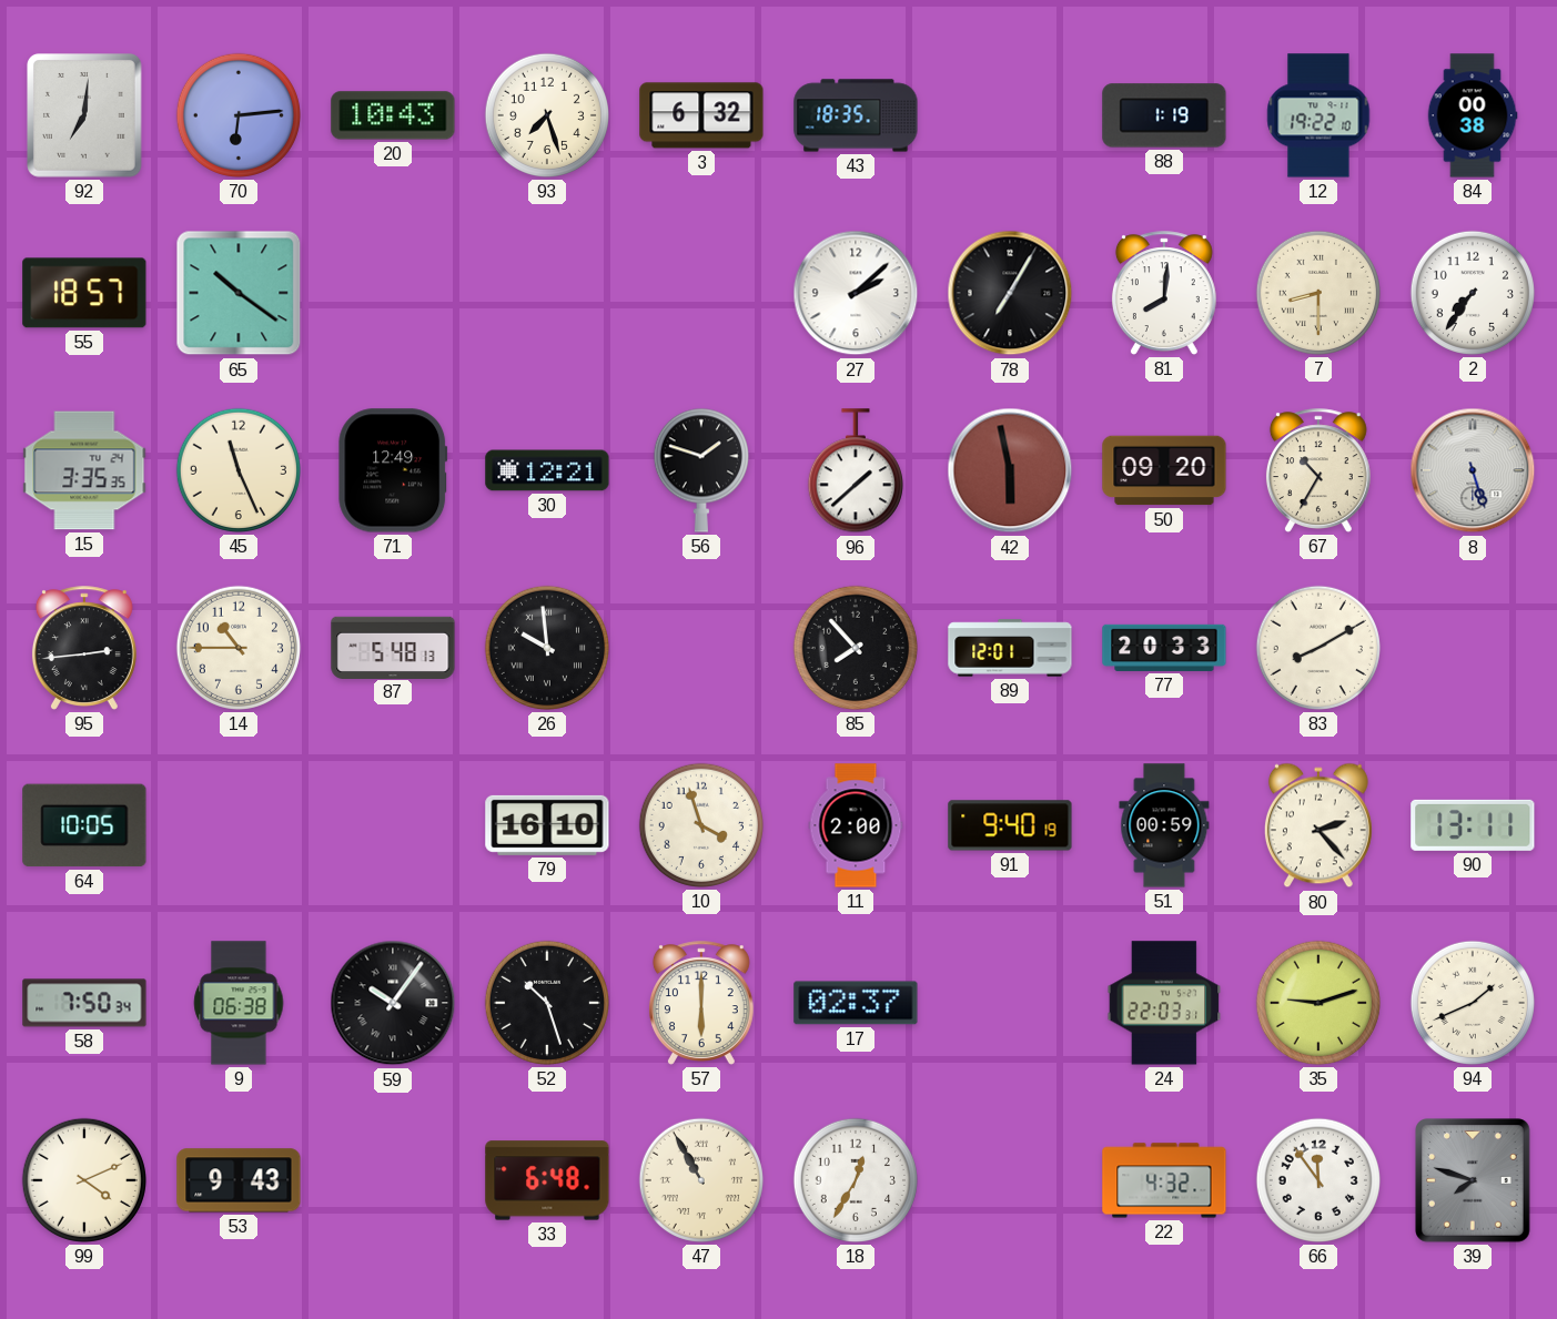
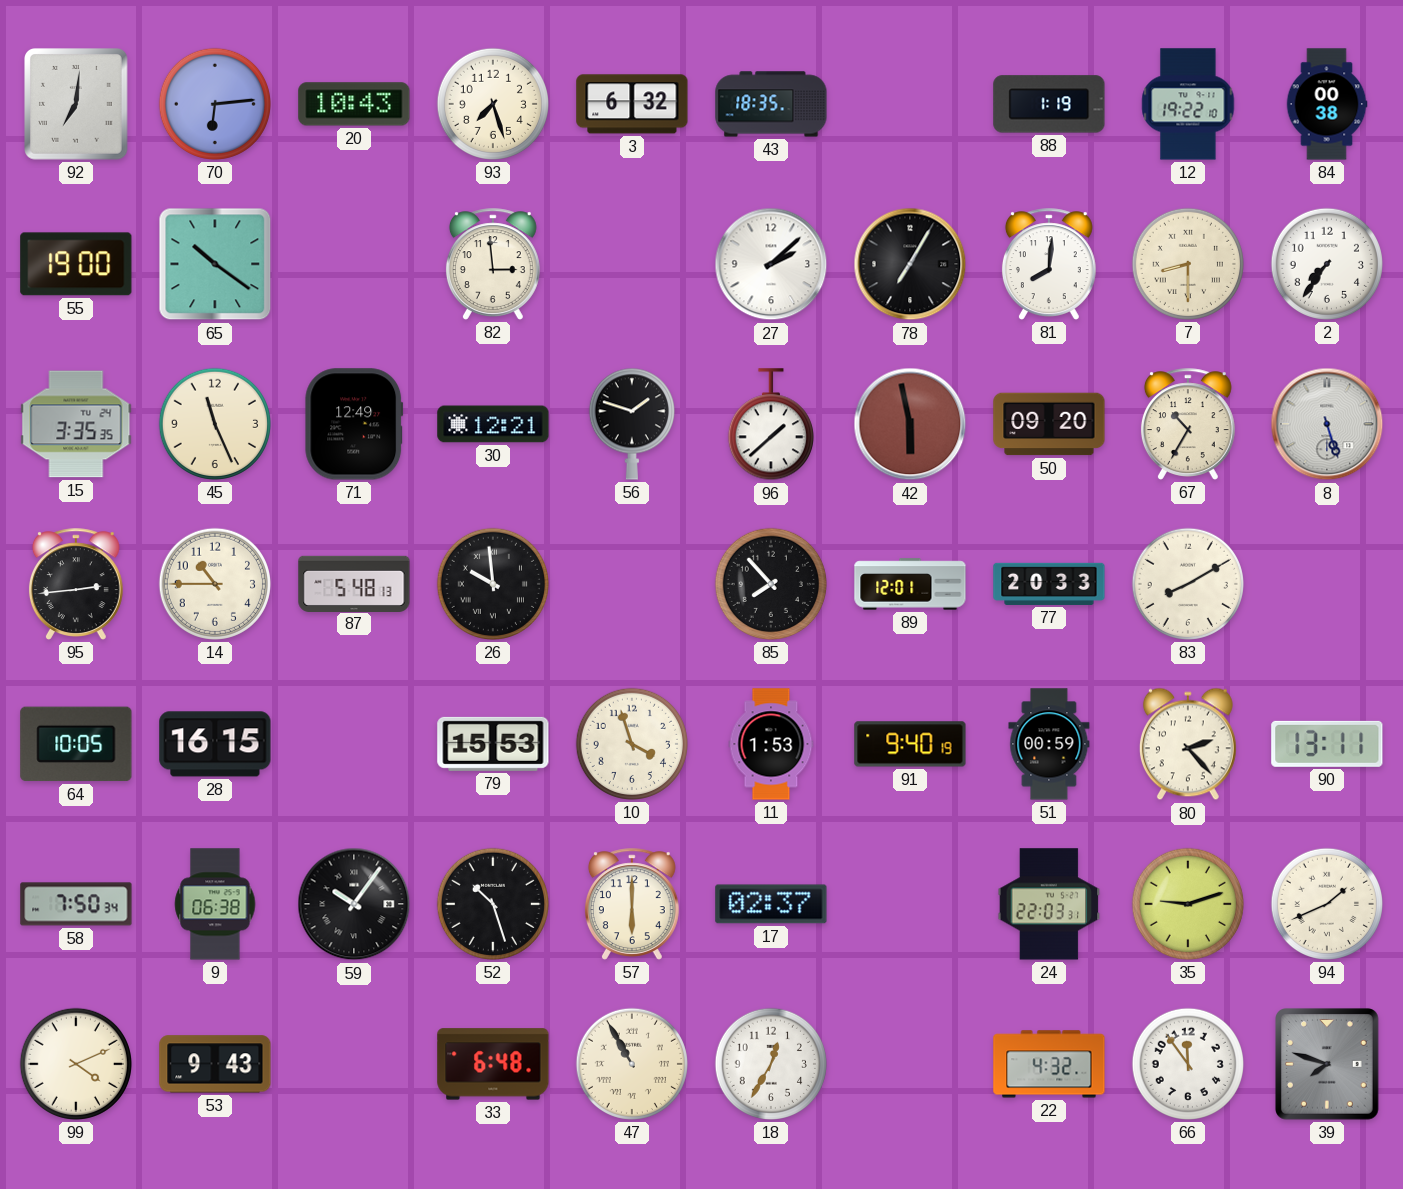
55: 18:57 -> 19:00 (76, 264)
82: none -> 2:59 (493, 264)
28: none -> 16:15 (215, 744)
79: 16:10 -> 15:53 (493, 744)
11: 2:00 -> 1:53 (771, 744)
